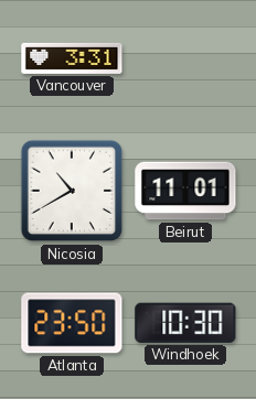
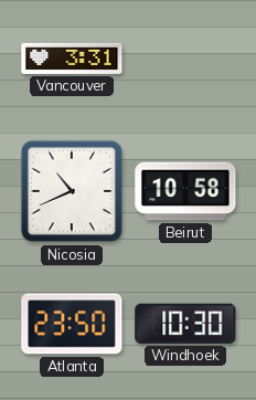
Nicosia: 10:40 -> 10:41 (72, 191)
Beirut: 11:01 -> 10:58 (185, 191)
